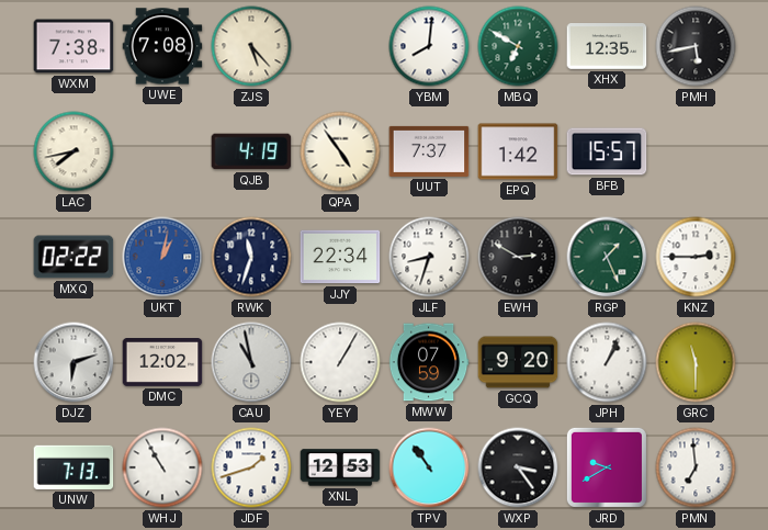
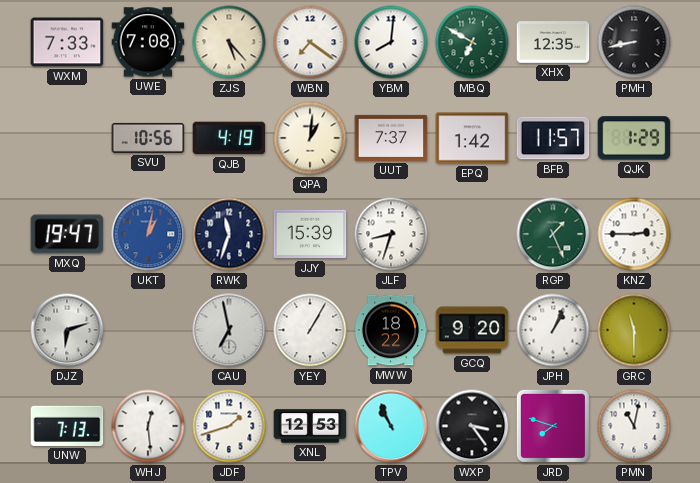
WXM: 7:38 -> 7:33 (67, 42)
WBN: none -> 7:21 (310, 42)
PMH: 5:43 -> 8:43 (634, 42)
LAC: 7:43 -> none (74, 151)
SVU: none -> 10:56 (148, 138)
QPA: 4:54 -> 1:01 (310, 138)
BFB: 15:57 -> 11:57 (553, 138)
QJK: none -> 1:29 (634, 138)
MXQ: 02:22 -> 19:47 (67, 234)
JJY: 22:34 -> 15:39 (310, 234)
EWH: 2:50 -> none (518, 257)
DMC: 12:02 -> none (162, 363)
CAU: 10:58 -> 6:58 (229, 330)
MWW: 07:59 -> 18:22 (391, 330)
WHJ: 10:55 -> 12:29 (148, 426)
TPV: 10:54 -> 10:56 (391, 426)
JRD: 9:40 -> 7:48 (553, 426)
PMN: 6:59 -> 11:02 (634, 426)
